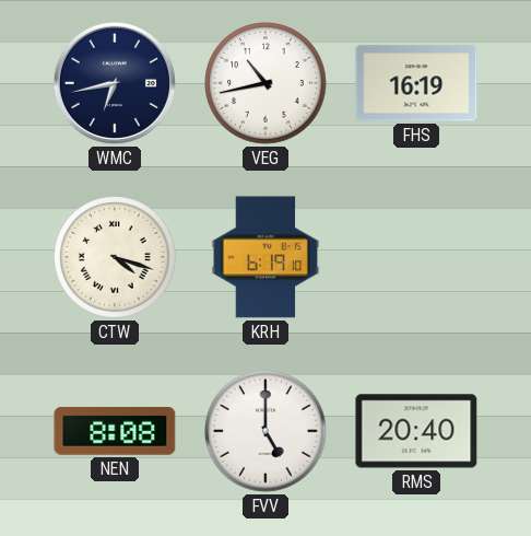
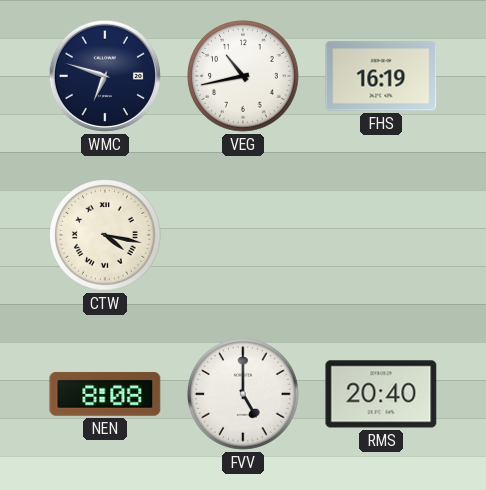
WMC: 6:43 -> 6:48 (105, 76)
CTW: 4:18 -> 4:17 (105, 235)
KRH: 6:19 -> none (265, 257)
